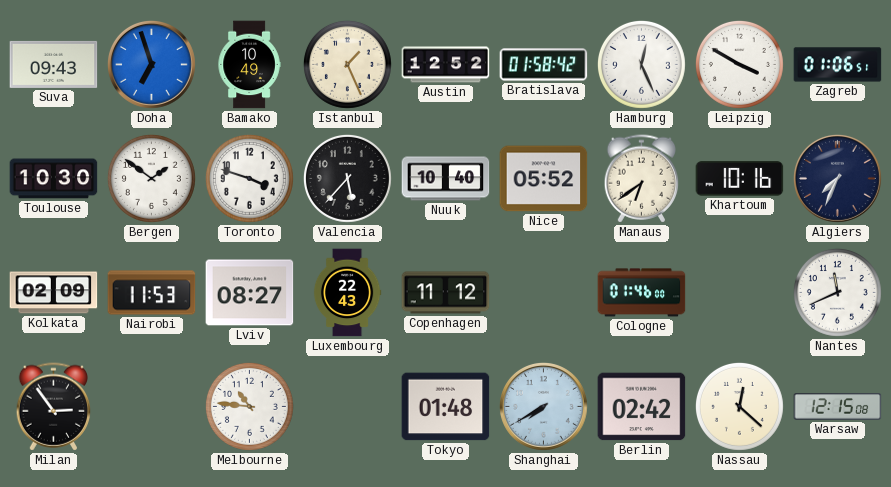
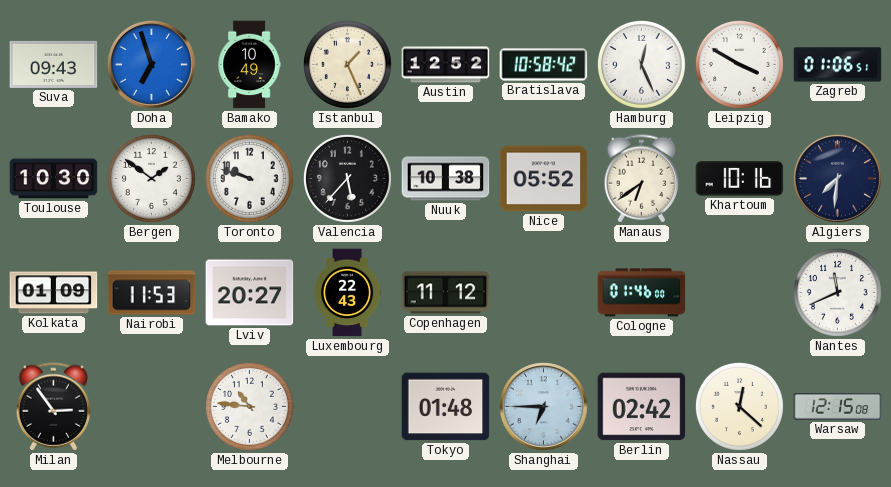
Bratislava: 01:58 -> 10:58 (544, 65)
Toronto: 3:48 -> 9:48 (249, 178)
Nuuk: 10:40 -> 10:38 (446, 179)
Algiers: 7:34 -> 7:31 (837, 178)
Kolkata: 02:09 -> 01:09 (54, 293)
Lviv: 08:27 -> 20:27 (250, 293)
Shanghai: 7:40 -> 6:45 (543, 406)
